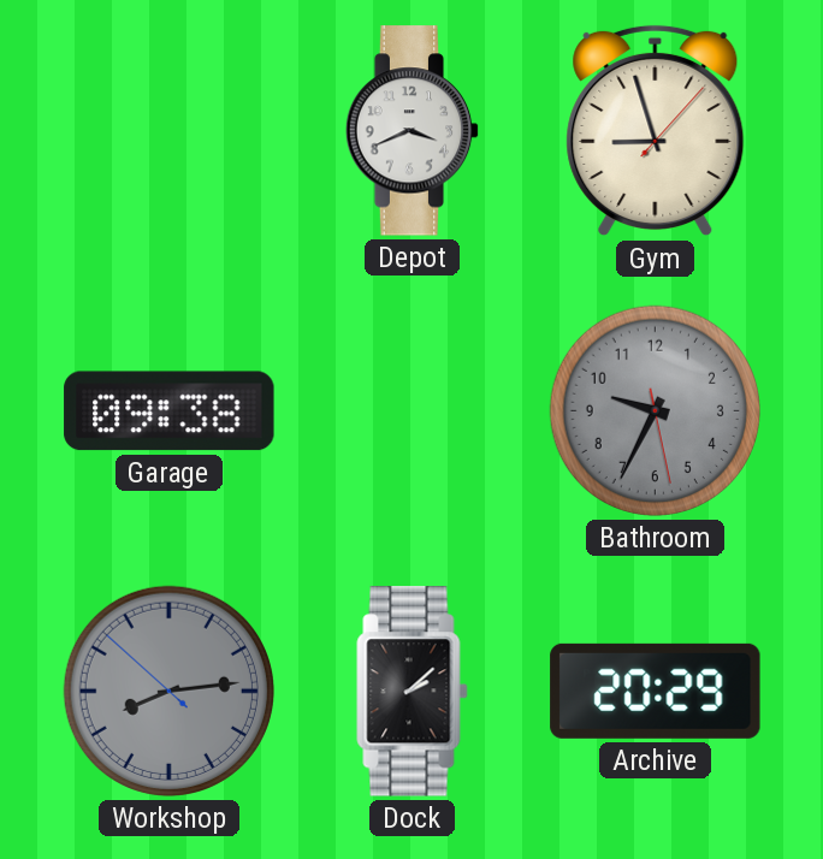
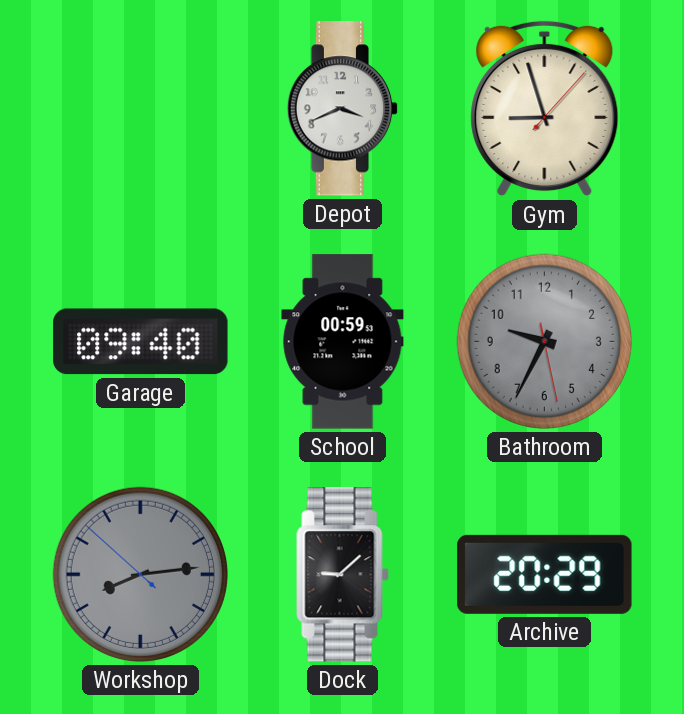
Garage: 09:38 -> 09:40 (141, 342)
School: none -> 00:59 (343, 342)
Dock: 2:08 -> 9:08 (343, 575)
